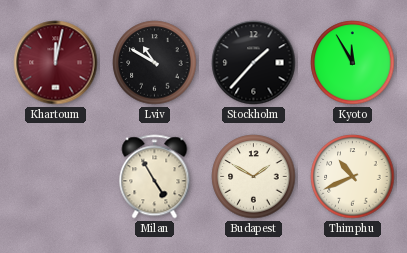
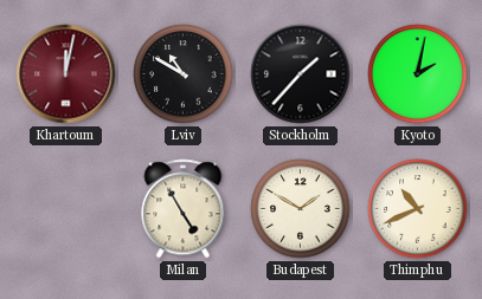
Kyoto: 11:55 -> 2:02 (418, 74)
